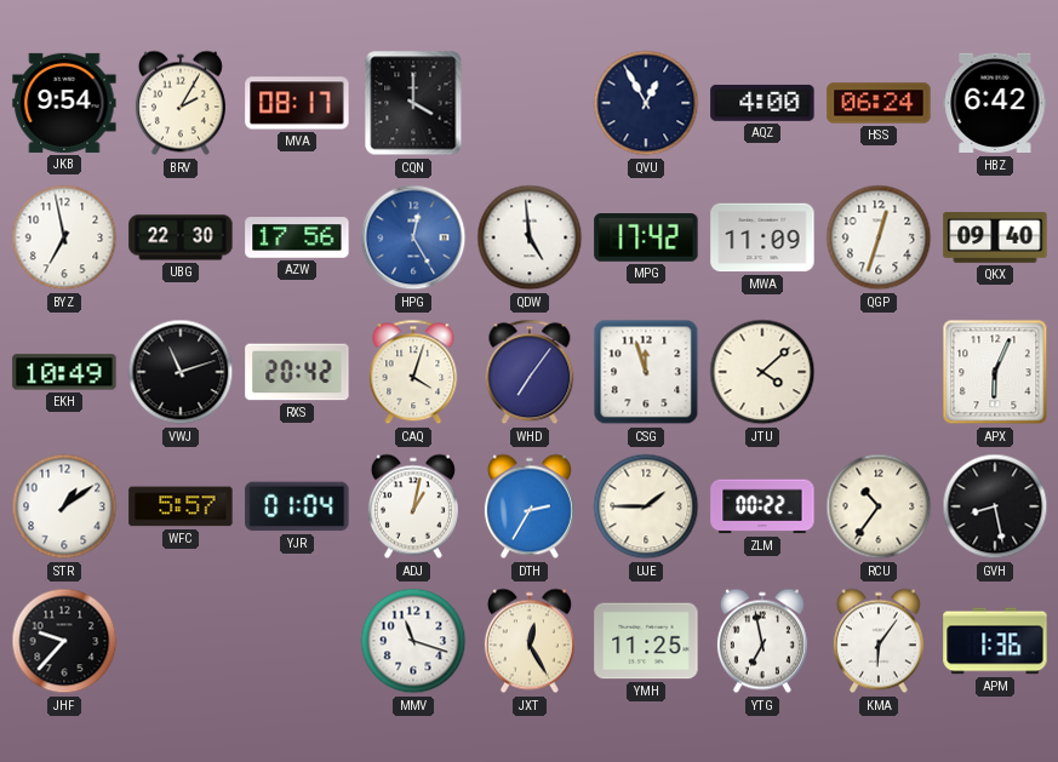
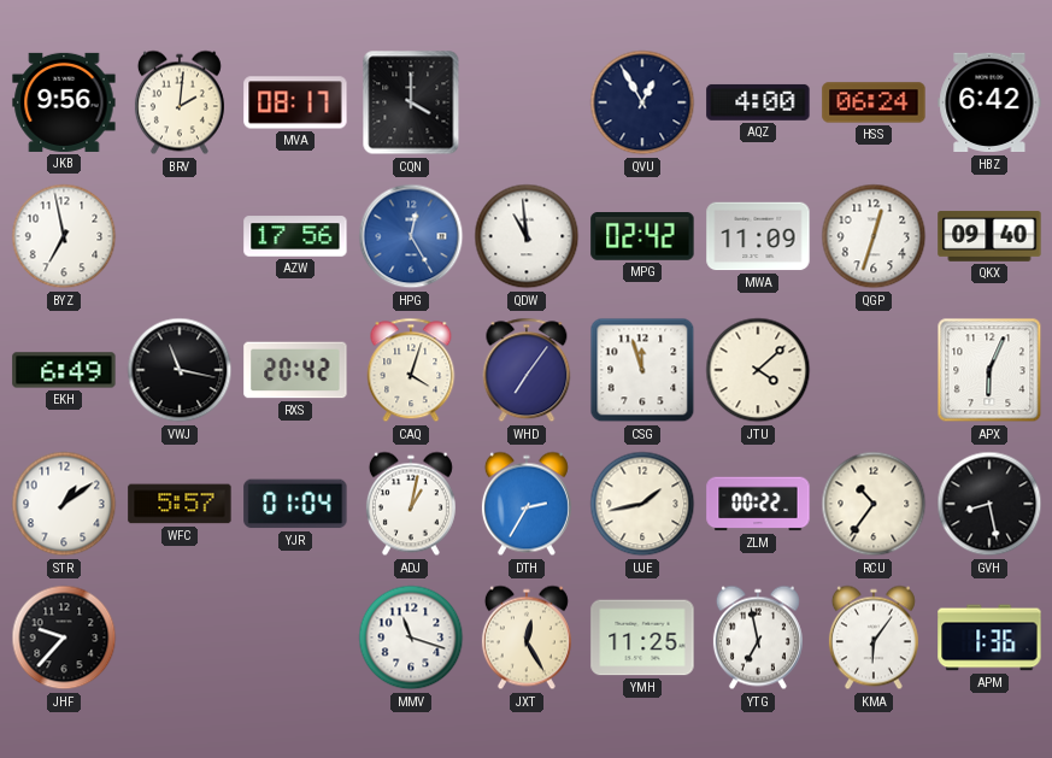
JKB: 9:54 -> 9:56 (64, 102)
BRV: 2:05 -> 2:01 (180, 102)
UBG: 22:30 -> none (181, 237)
QDW: 4:59 -> 10:59 (527, 236)
MPG: 17:42 -> 02:42 (642, 237)
EKH: 10:49 -> 6:49 (64, 370)
VWJ: 11:12 -> 11:17 (180, 370)
UJE: 1:45 -> 1:43 (642, 504)
